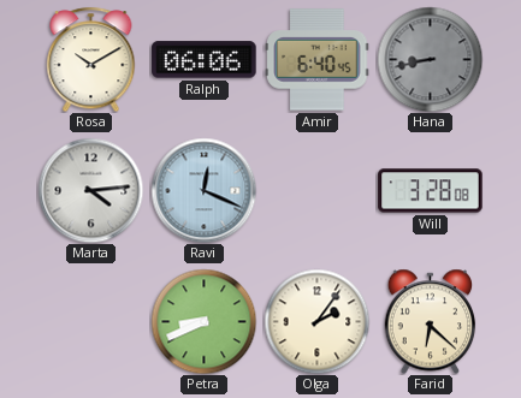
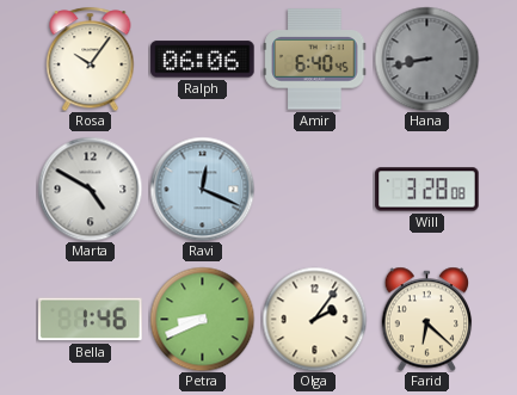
Rosa: 10:10 -> 10:06 (91, 58)
Marta: 4:14 -> 4:50 (90, 189)
Bella: none -> 1:46 (91, 320)
